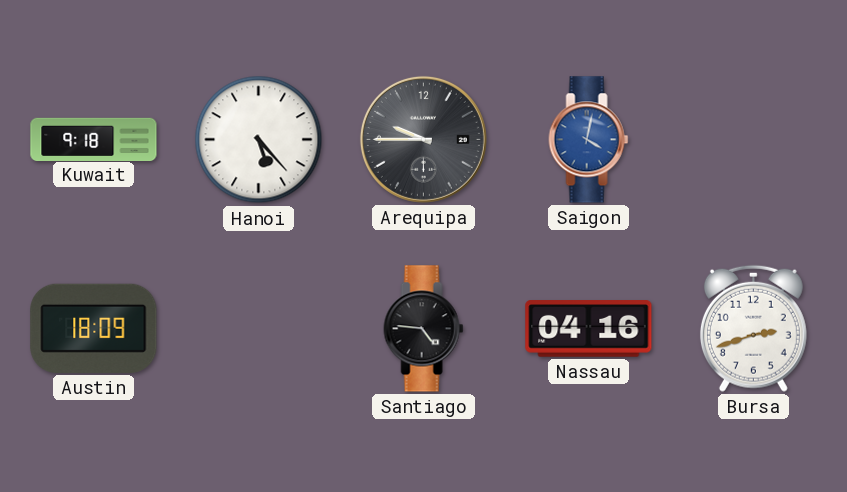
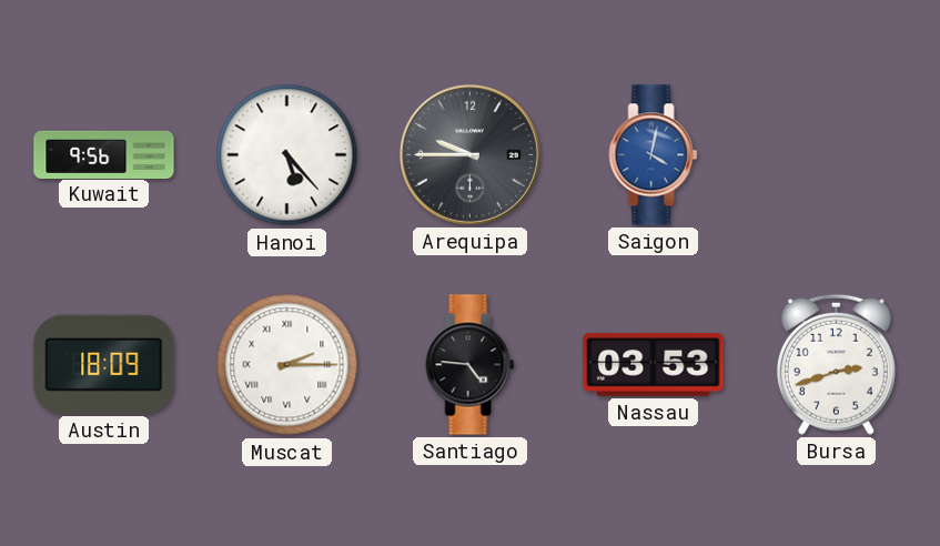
Kuwait: 9:18 -> 9:56 (104, 154)
Muscat: none -> 2:15 (287, 365)
Nassau: 04:16 -> 03:53 (654, 365)
